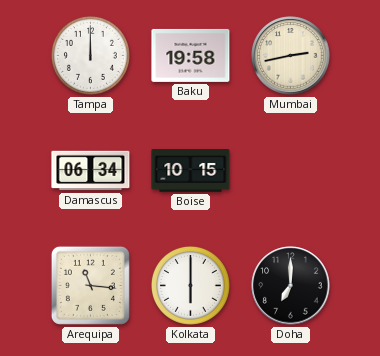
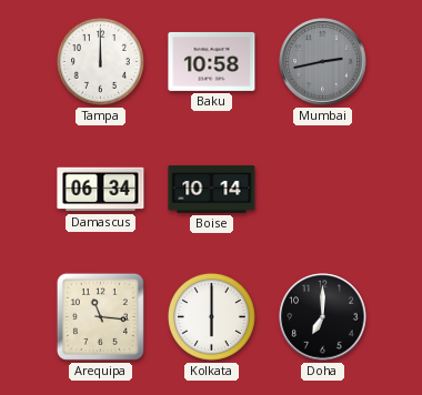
Baku: 19:58 -> 10:58 (212, 61)
Mumbai dial: cream -> grey (323, 62)
Boise: 10:15 -> 10:14 (212, 190)
